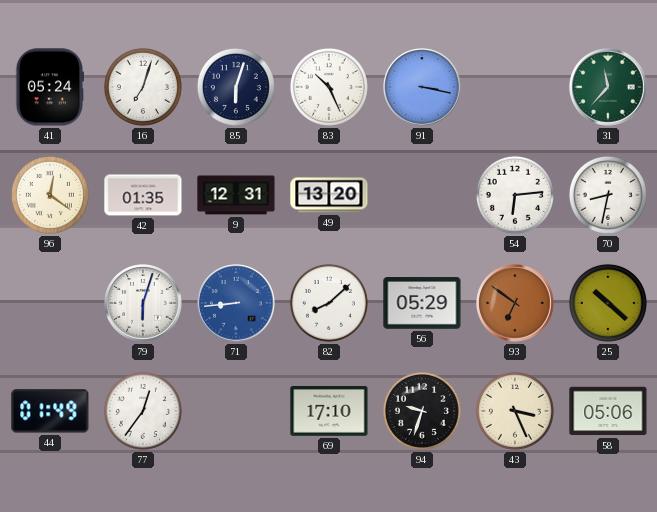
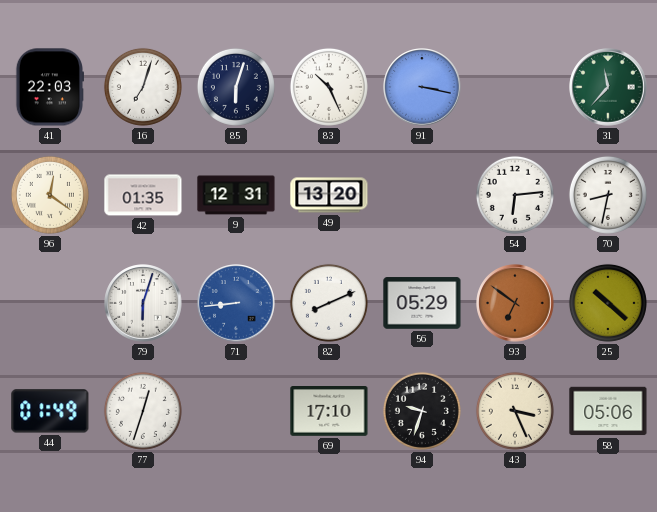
41: 05:24 -> 22:03 (50, 87)
82: 8:08 -> 8:11 (329, 303)
77: 12:36 -> 12:33 (143, 411)
